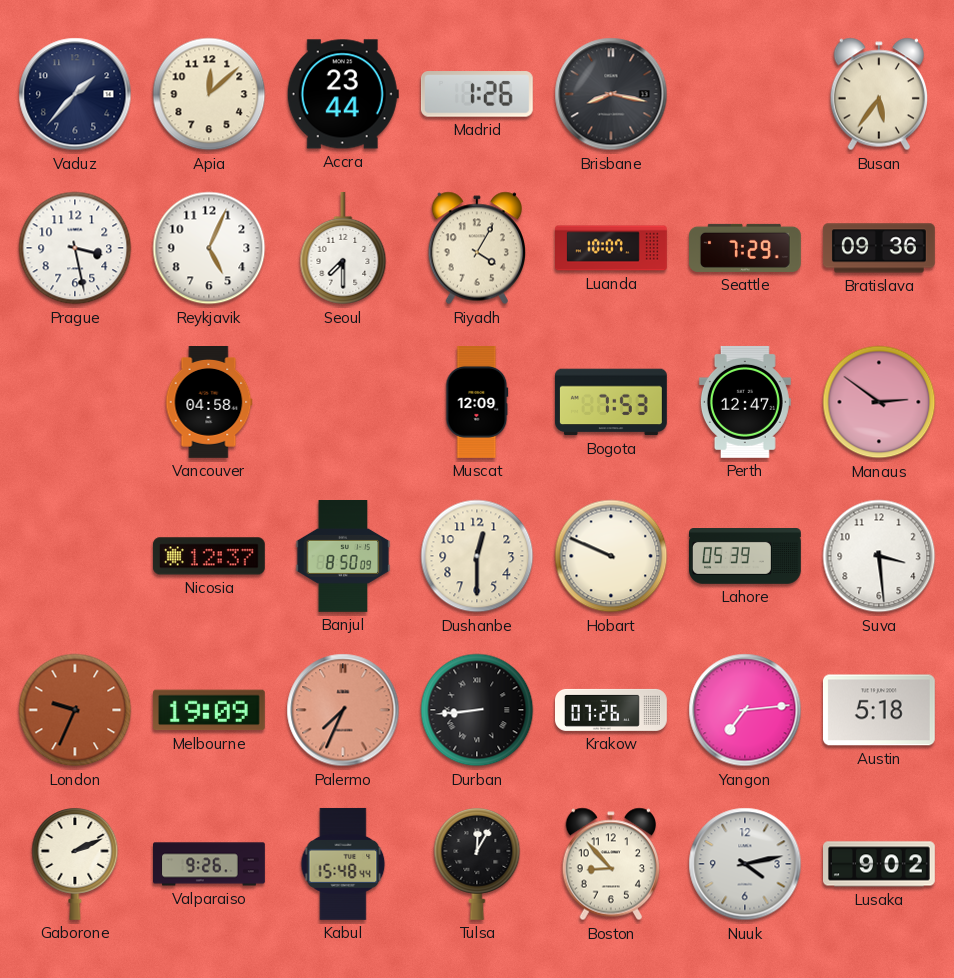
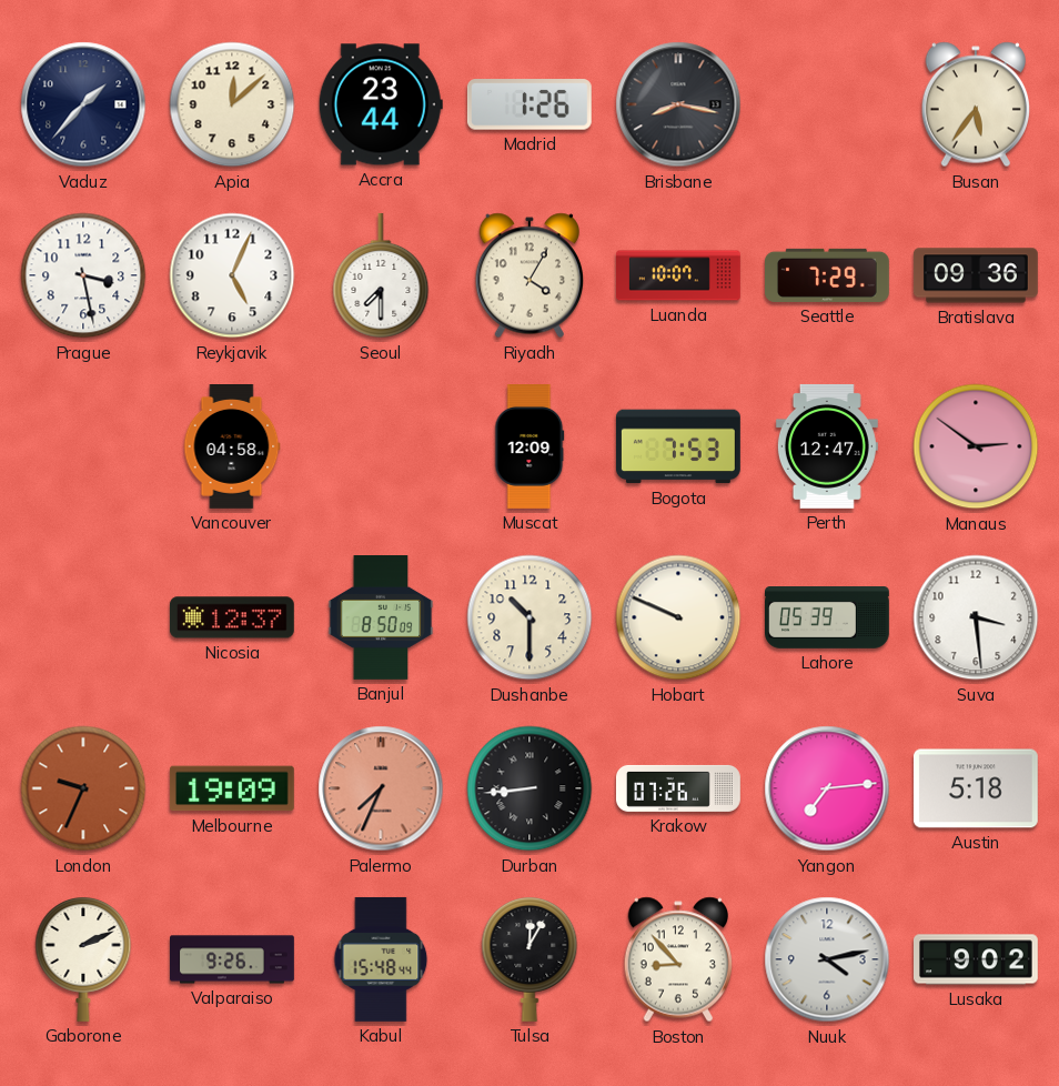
Dushanbe: 12:30 -> 10:30 (529, 617)
